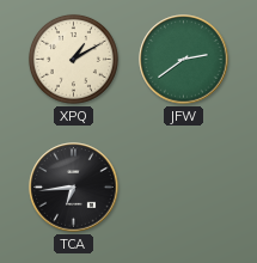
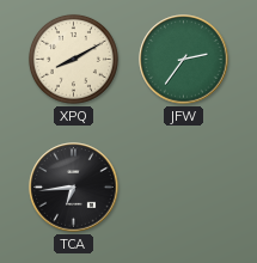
XPQ: 1:10 -> 8:10 (73, 59)
JFW: 2:39 -> 2:36 (184, 60)
